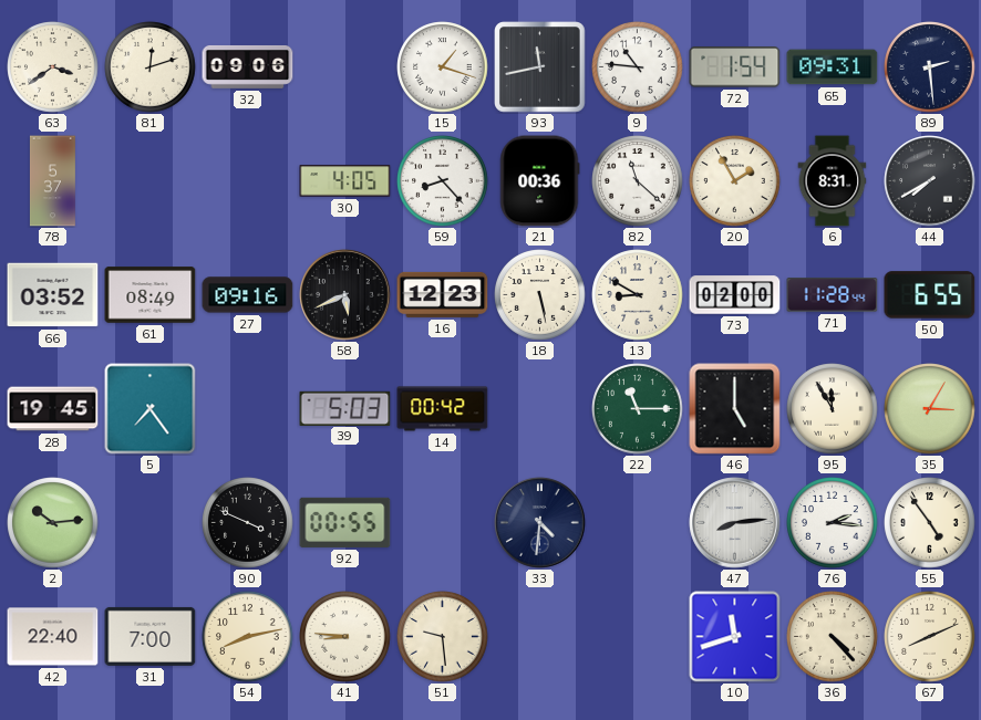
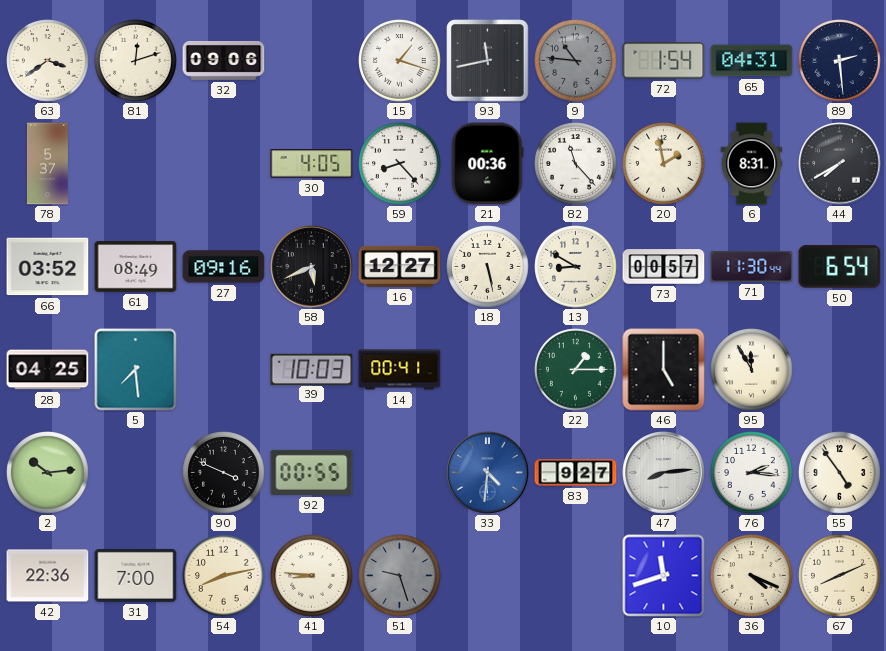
9 dial: white -> grey (576, 61)
65: 09:31 -> 04:31 (752, 61)
82: 11:22 -> 11:23 (576, 164)
20: 1:55 -> 1:58 (664, 164)
16: 12:23 -> 12:27 (400, 266)
73: 02:00 -> 00:57 (664, 267)
71: 11:28 -> 11:30 (752, 267)
50: 6:55 -> 6:54 (840, 267)
28: 19:45 -> 04:25 (48, 370)
5: 7:24 -> 7:29 (136, 370)
39: 5:03 -> 10:03 (312, 369)
14: 00:42 -> 00:41 (400, 370)
22: 11:15 -> 1:15 (576, 370)
35: 3:05 -> none (930, 409)
33 dial: navy -> blue (488, 473)
83: none -> 9:27 (576, 473)
42: 22:40 -> 22:36 (48, 576)
51: 9:29 -> 9:27 (400, 576)
51 dial: cream -> grey (400, 576)
36: 4:23 -> 4:19 (752, 576)
